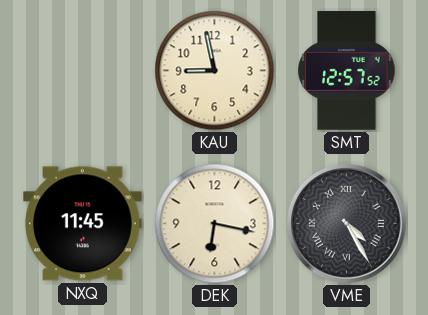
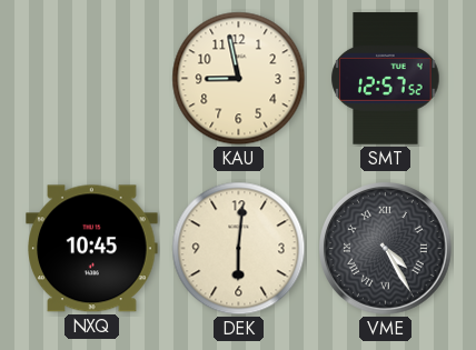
NXQ: 11:45 -> 10:45 (92, 249)
DEK: 6:17 -> 6:01 (239, 249)
